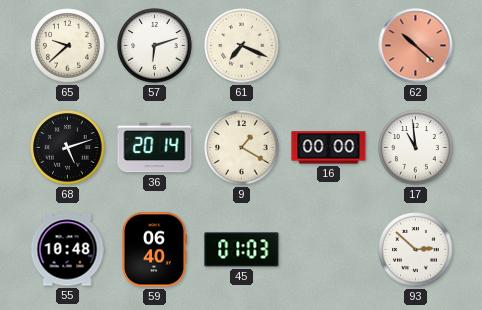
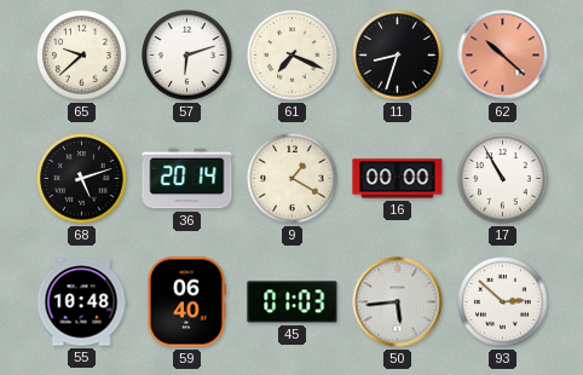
11: none -> 8:33 (398, 56)
17: 10:59 -> 10:55 (503, 179)
50: none -> 5:44 (398, 302)
